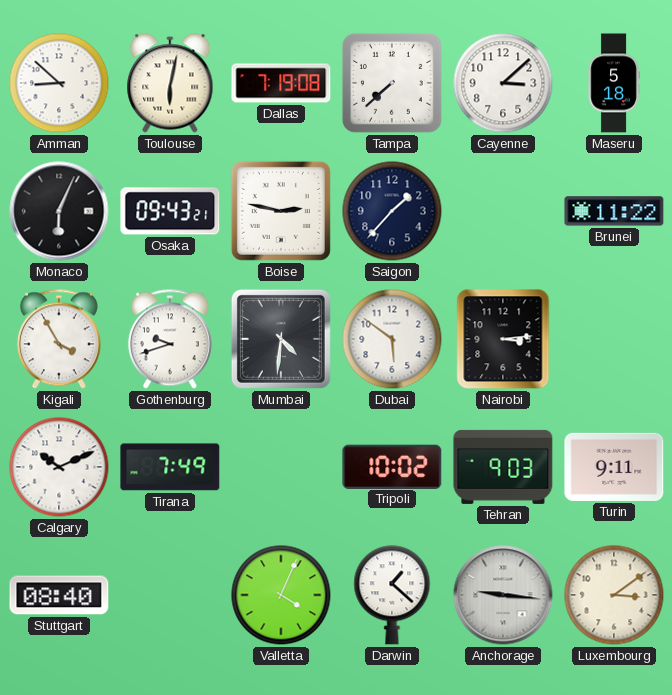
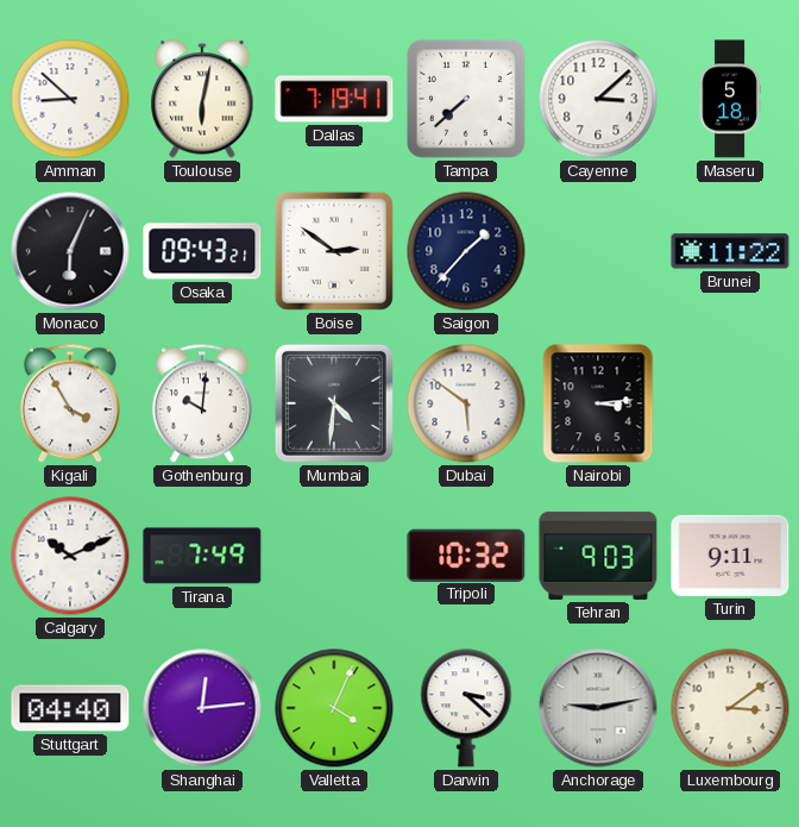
Dallas: 7:19:08 -> 7:19:41 (334, 99)
Boise: 2:47 -> 2:51 (334, 251)
Gothenburg: 9:42 -> 10:01 (202, 403)
Tripoli: 10:02 -> 10:32 (466, 555)
Stuttgart: 08:40 -> 04:40 (70, 708)
Shanghai: none -> 12:14 (202, 708)
Darwin: 1:22 -> 3:22 (466, 708)
Anchorage: 9:16 -> 9:13 (598, 708)
